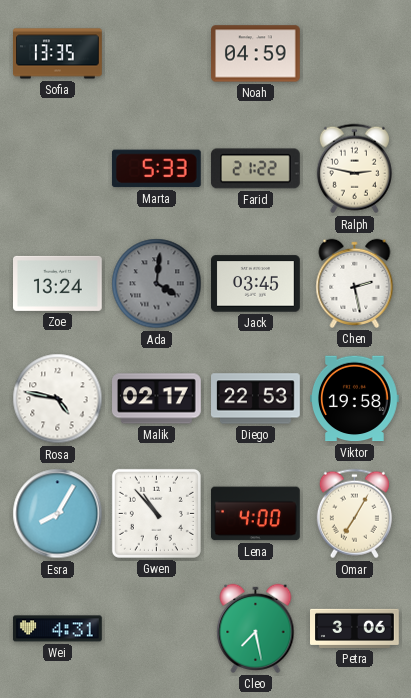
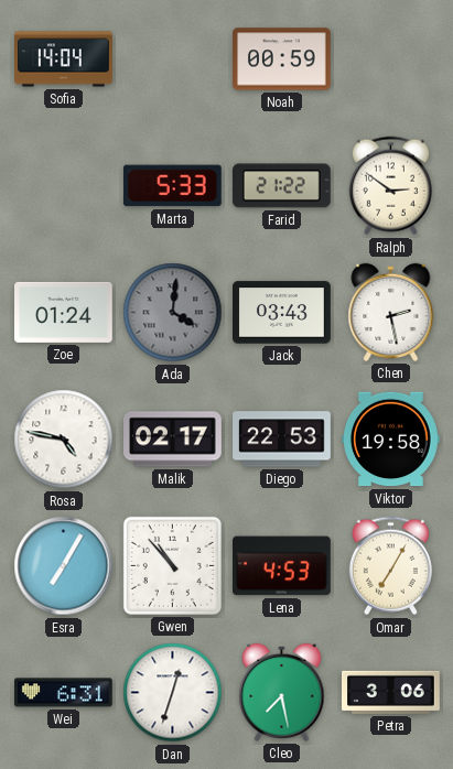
Sofia: 13:35 -> 14:04 (64, 59)
Noah: 04:59 -> 00:59 (282, 59)
Ralph: 2:47 -> 2:51 (390, 186)
Zoe: 13:24 -> 01:24 (64, 312)
Jack: 03:45 -> 03:43 (282, 313)
Esra: 8:05 -> 7:05 (64, 566)
Lena: 4:00 -> 4:53 (282, 566)
Wei: 4:31 -> 6:31 (64, 693)
Dan: none -> 12:33 (173, 693)
